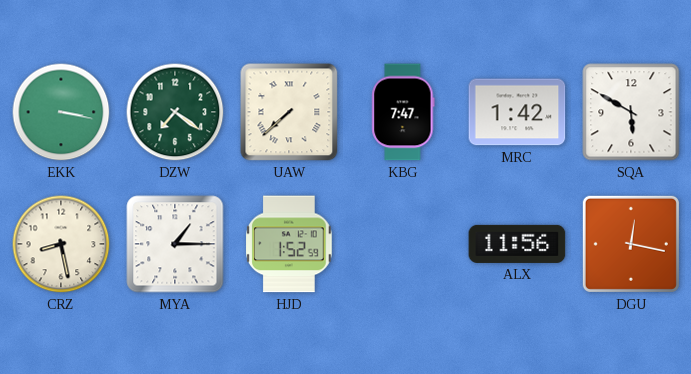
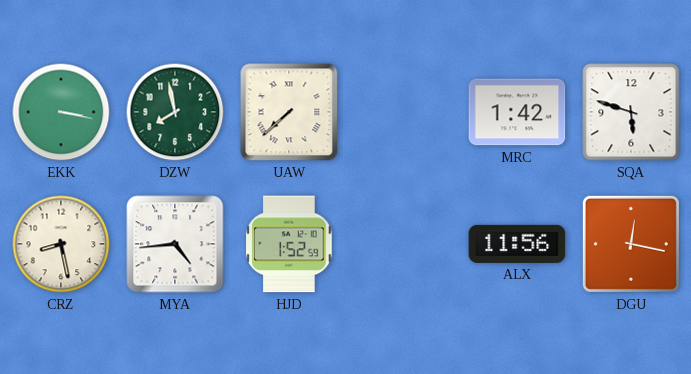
DZW: 7:21 -> 7:58 (175, 112)
KBG: 7:47 -> none (403, 112)
SQA: 5:50 -> 5:48 (631, 112)
MYA: 1:15 -> 4:44 (175, 244)
